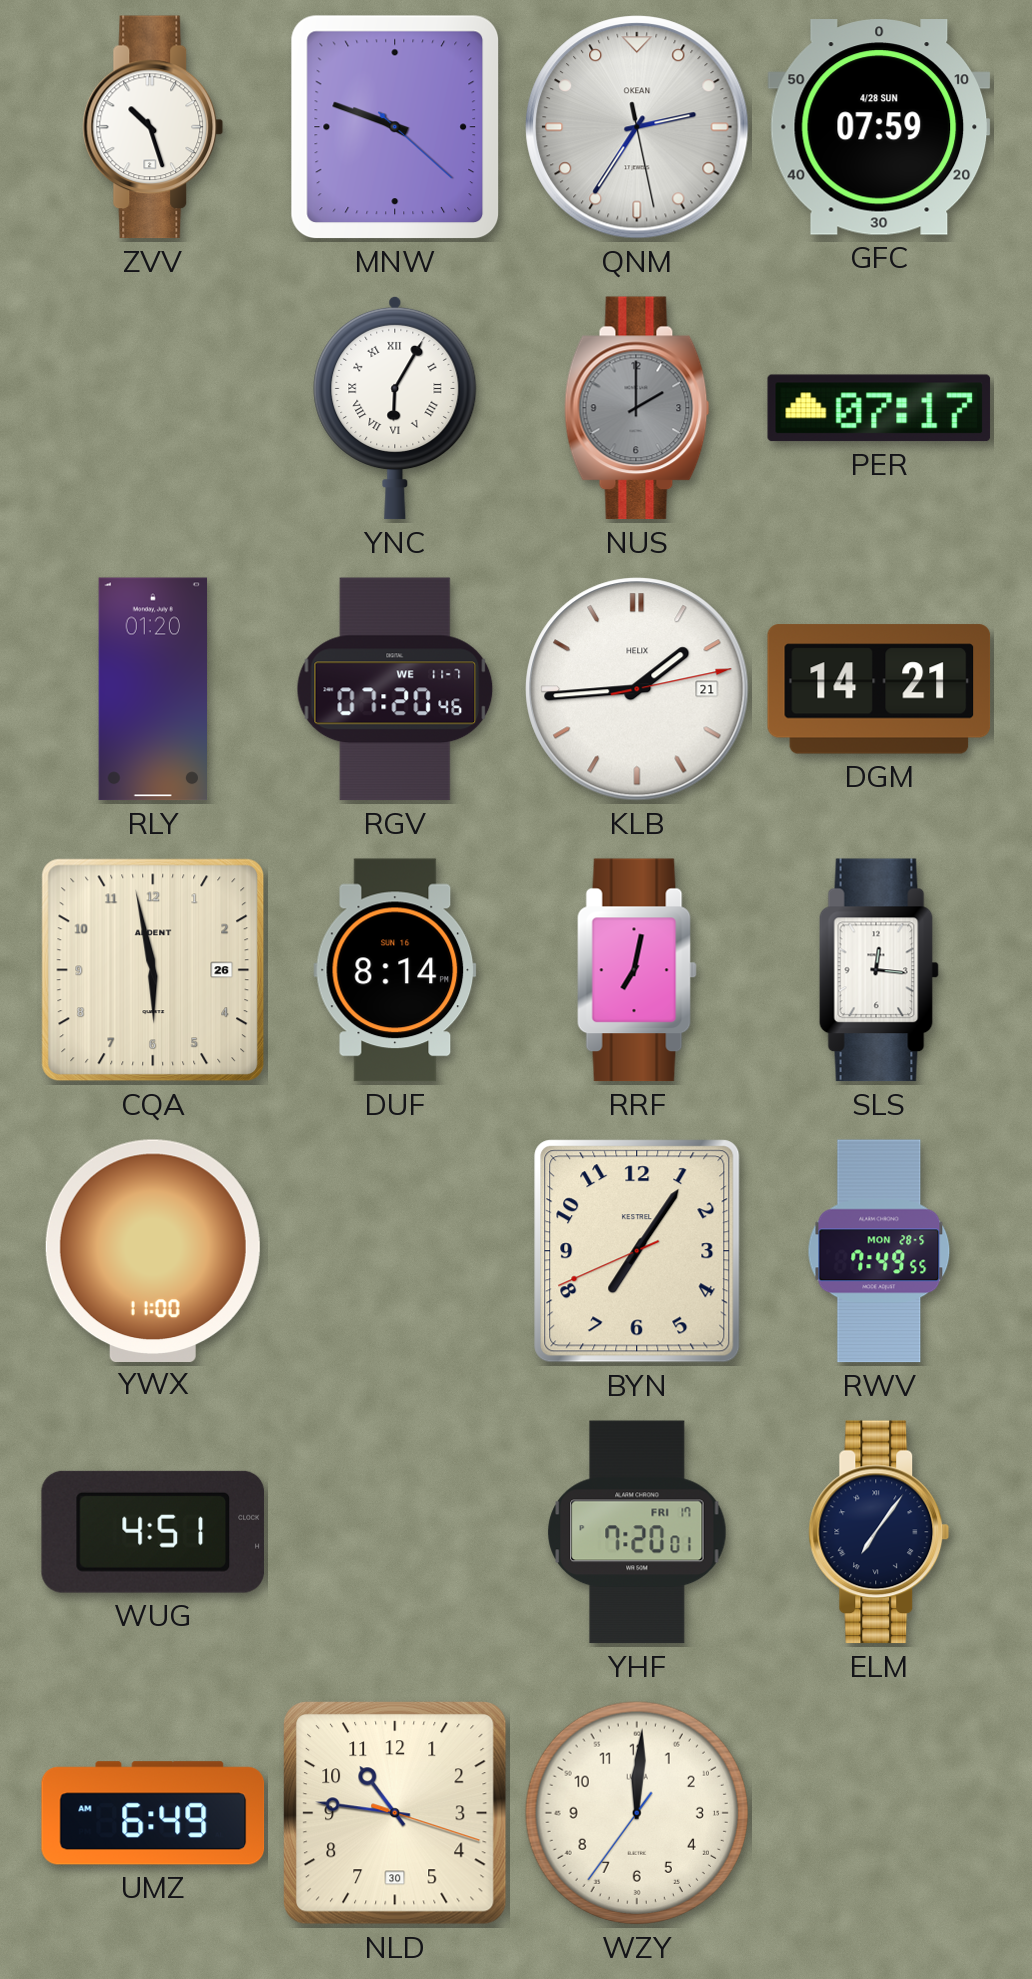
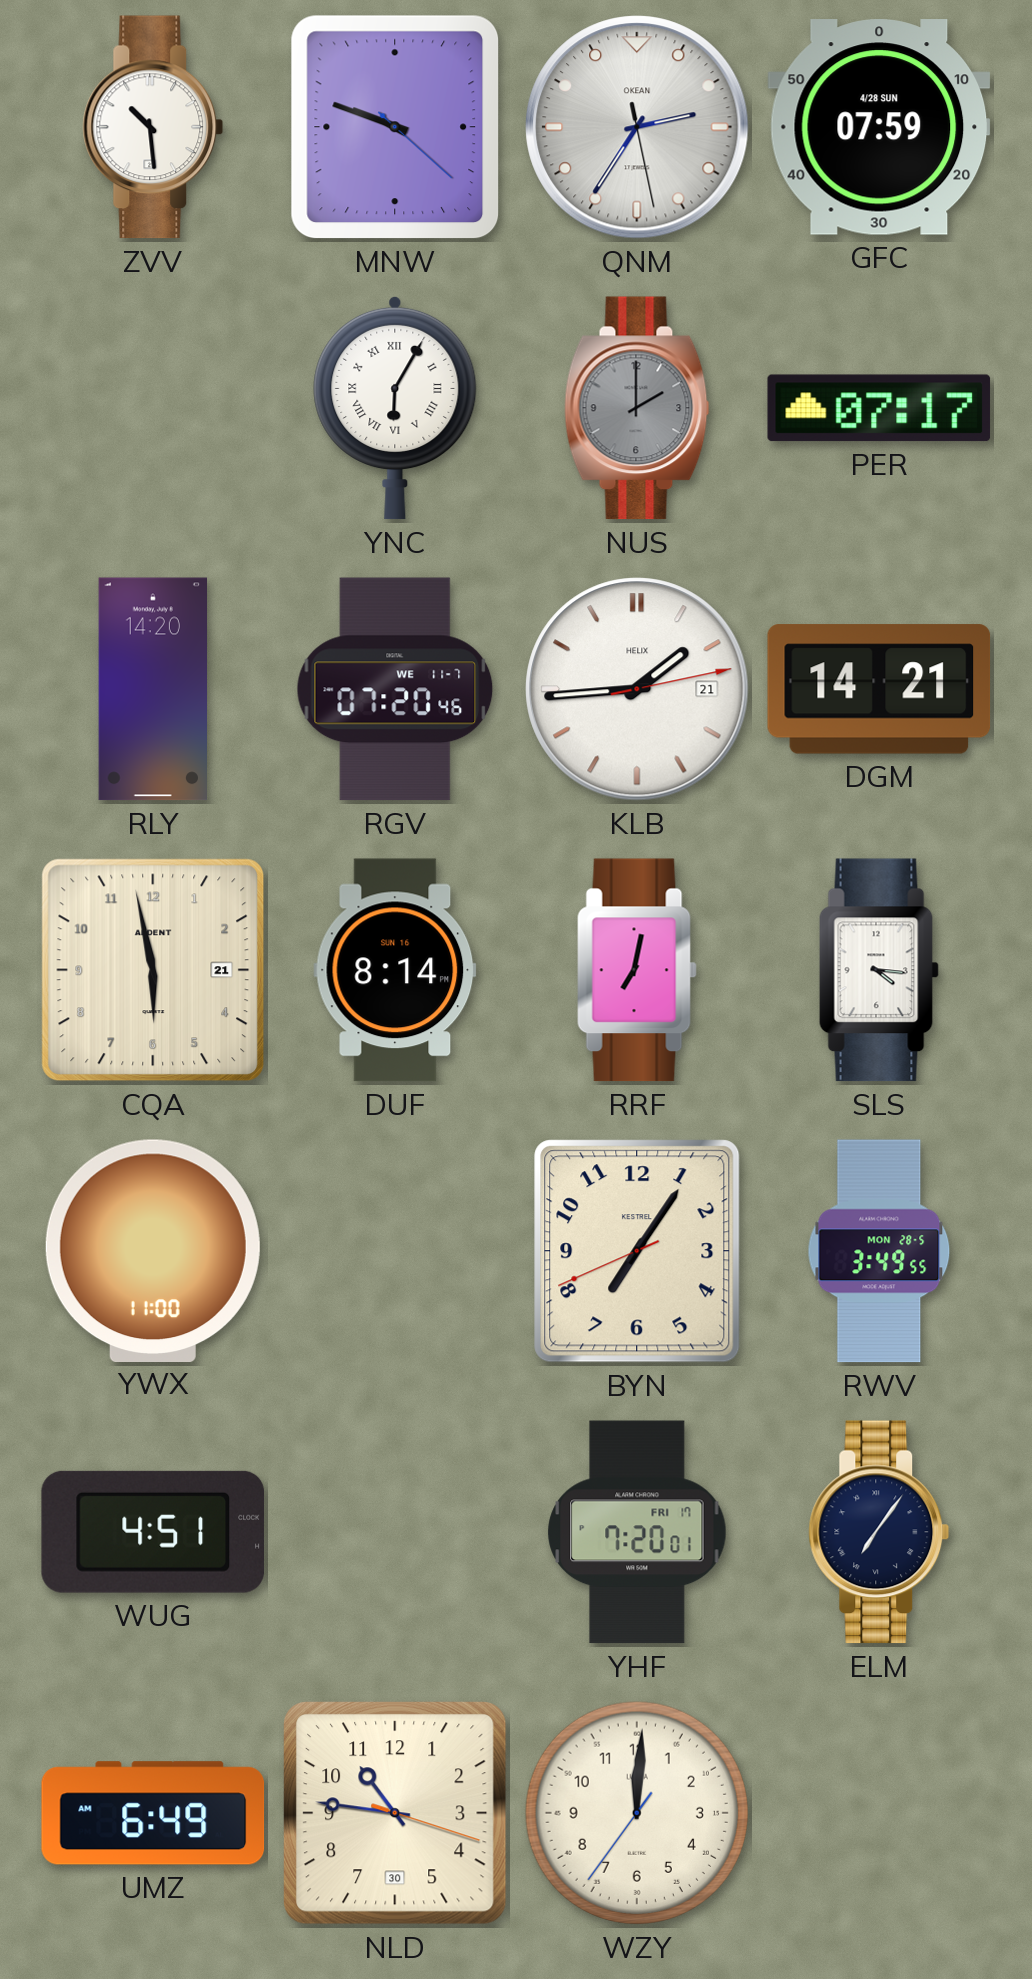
ZVV: 10:27 -> 10:29 (153, 127)
RLY: 01:20 -> 14:20 (153, 689)
CQA date: 26 -> 21 (153, 970)
SLS: 12:16 -> 4:16 (879, 970)
RWV: 7:49 -> 3:49 (879, 1251)
